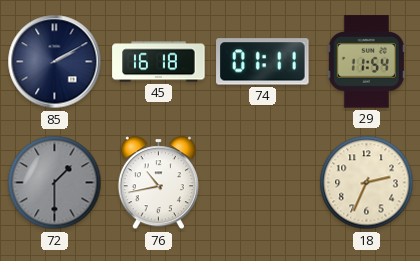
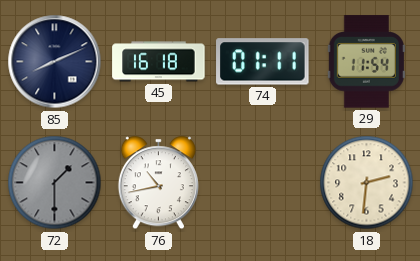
85: 2:10 -> 8:11 (55, 62)
18: 2:34 -> 2:31 (367, 183)
